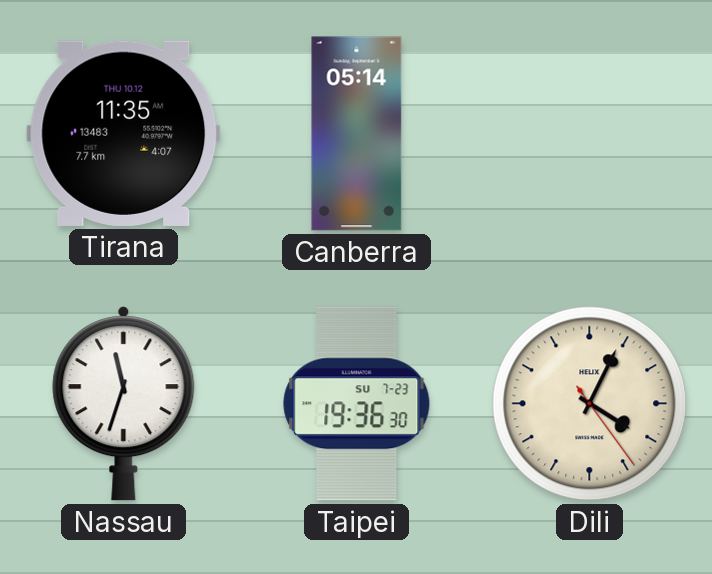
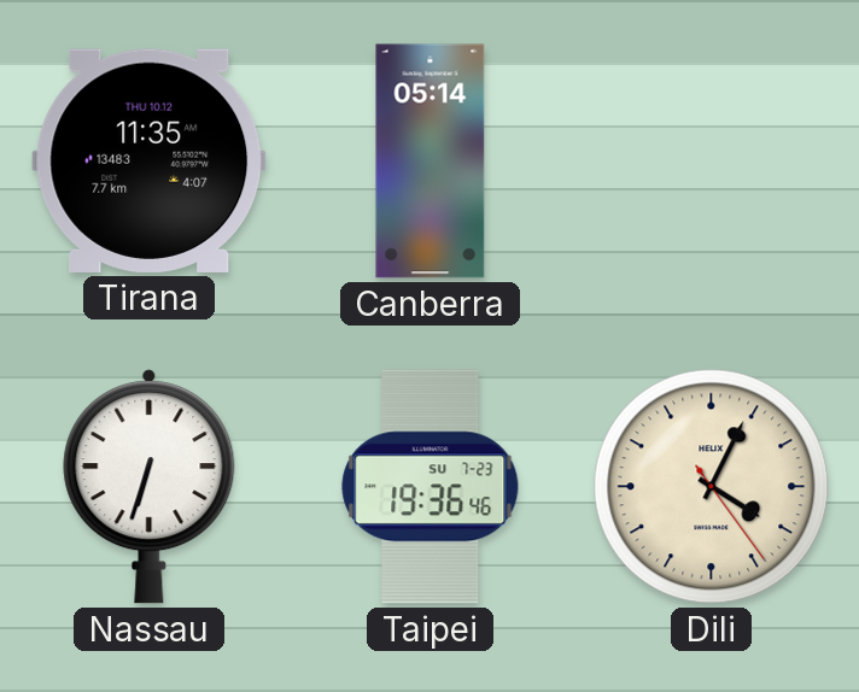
Nassau: 11:33 -> 6:33 (150, 487)
Taipei: 19:36:30 -> 19:36:46 (431, 487)
